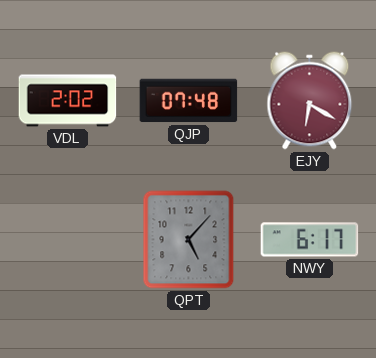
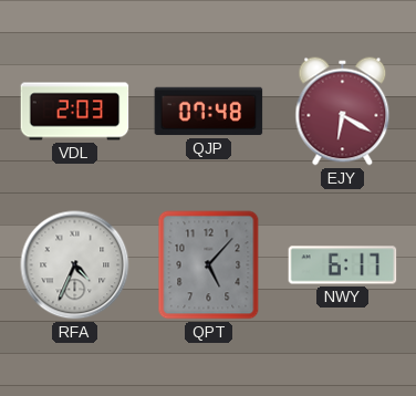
VDL: 2:02 -> 2:03 (75, 112)
RFA: none -> 4:34 (75, 265)
